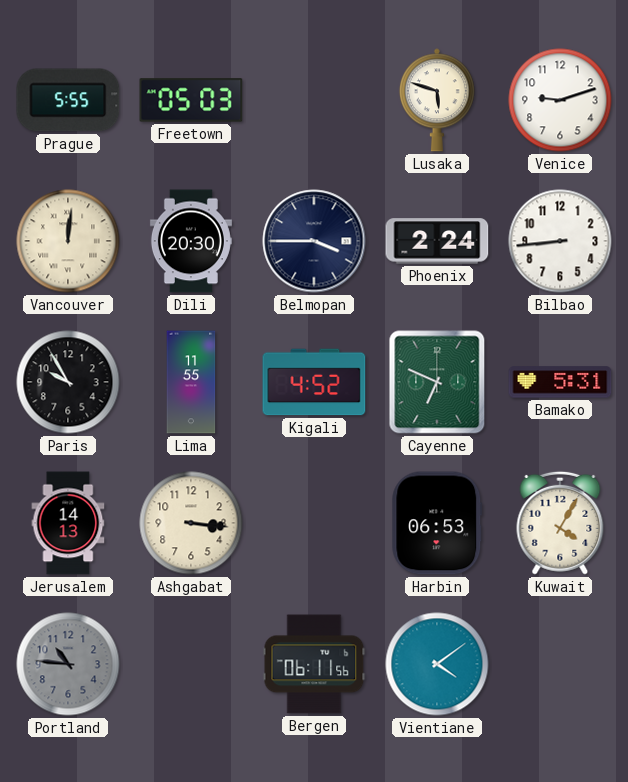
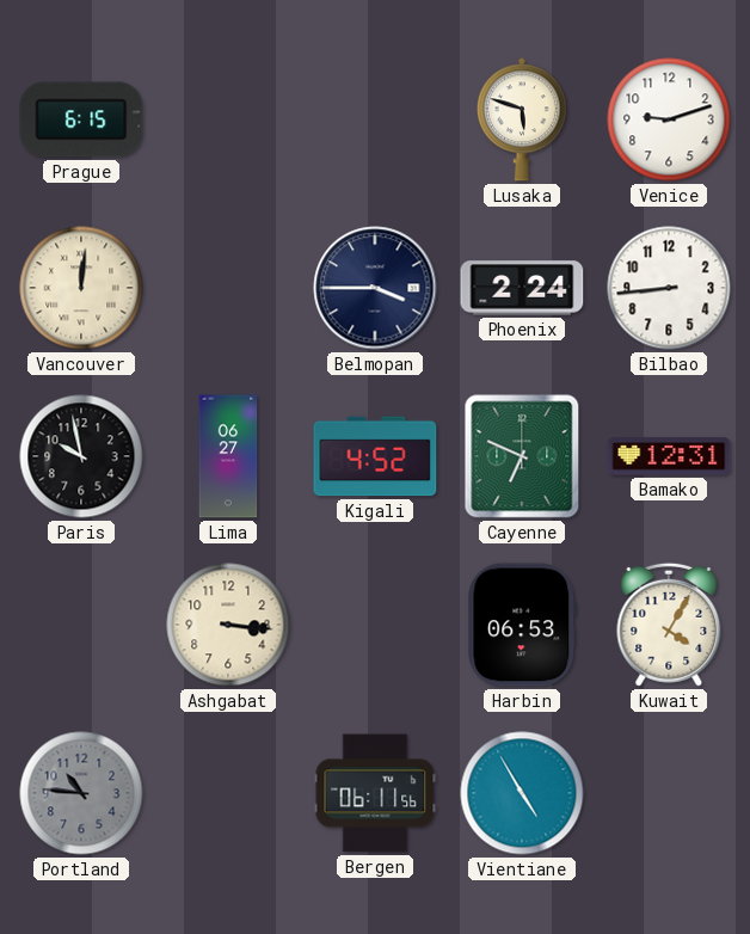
Prague: 5:55 -> 6:15 (81, 119)
Freetown: 05:03 -> none (191, 100)
Dili: 20:30 -> none (191, 241)
Paris: 9:55 -> 9:58 (81, 456)
Lima: 11:55 -> 06:27 (228, 456)
Bamako: 5:31 -> 12:31 (669, 456)
Jerusalem: 14:13 -> none (68, 523)
Vientiane: 4:09 -> 4:55 (522, 793)
